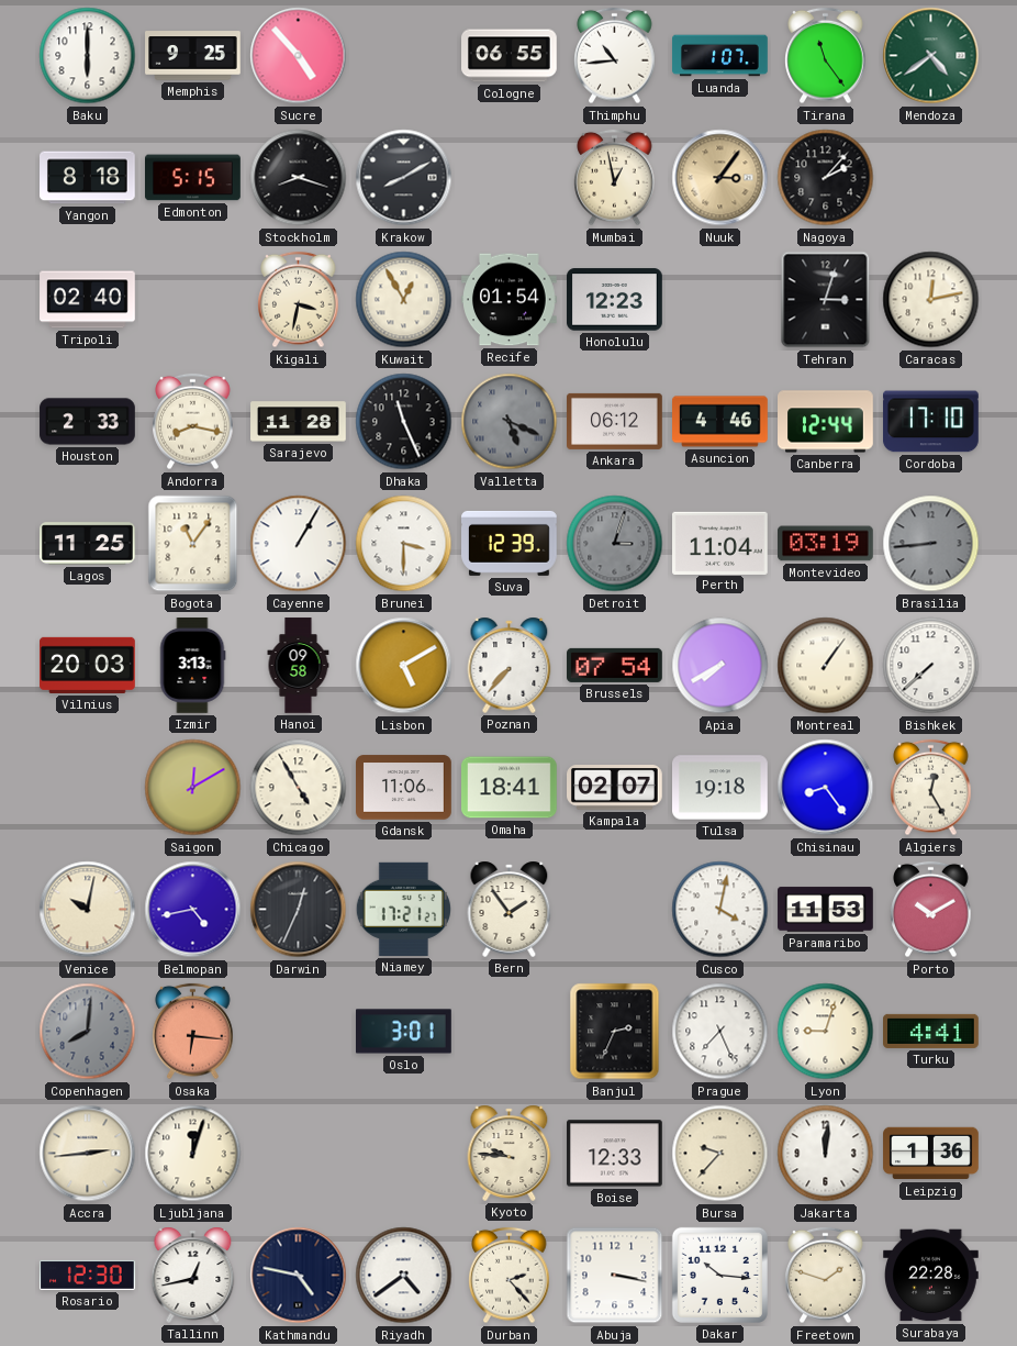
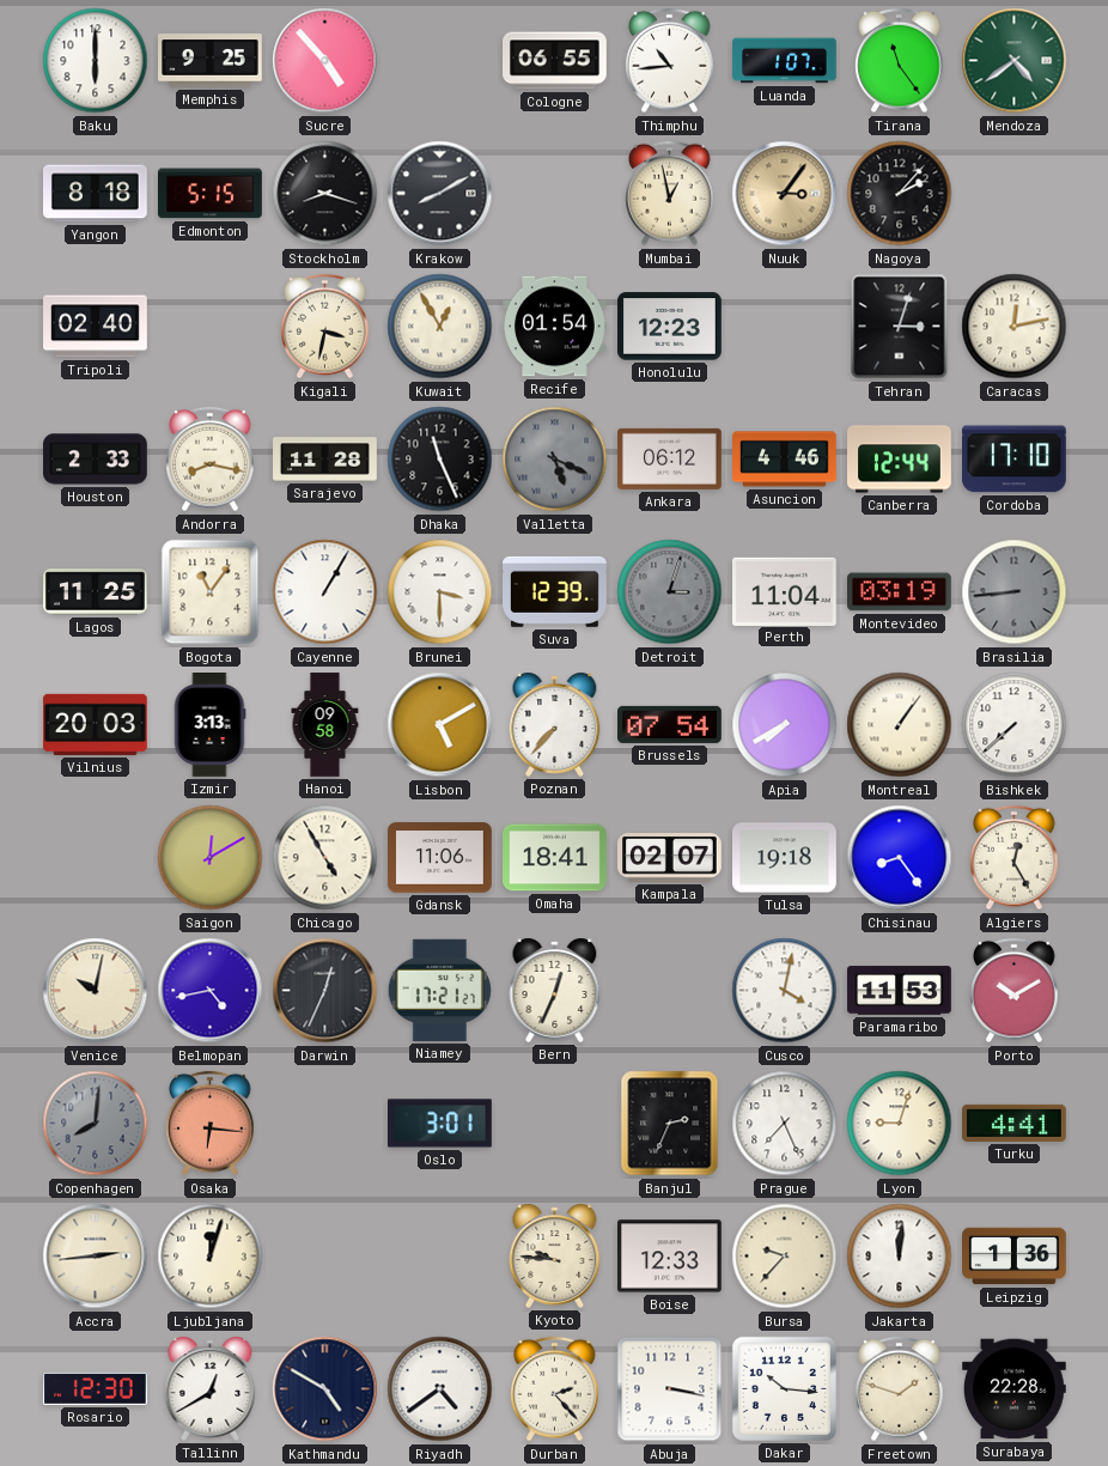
Bern: 1:54 -> 12:34 (555, 990)
Tallinn: 12:43 -> 12:40 (211, 1388)
Kathmandu: 4:47 -> 4:50 (325, 1389)
